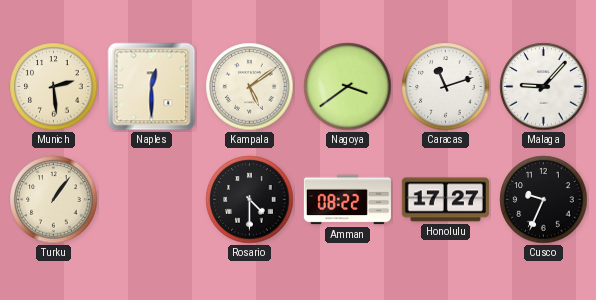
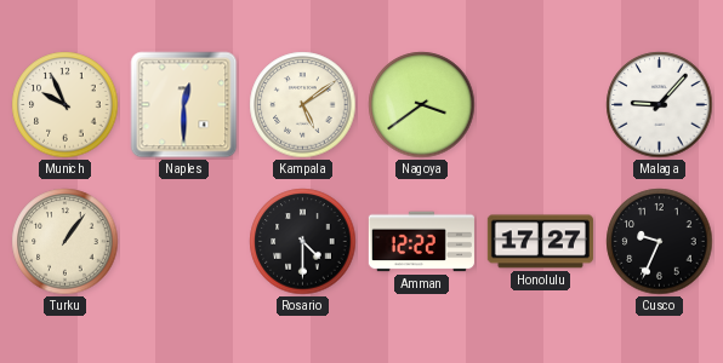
Munich: 2:29 -> 9:56 (66, 105)
Caracas: 11:12 -> none (446, 87)
Amman: 08:22 -> 12:22 (421, 242)
